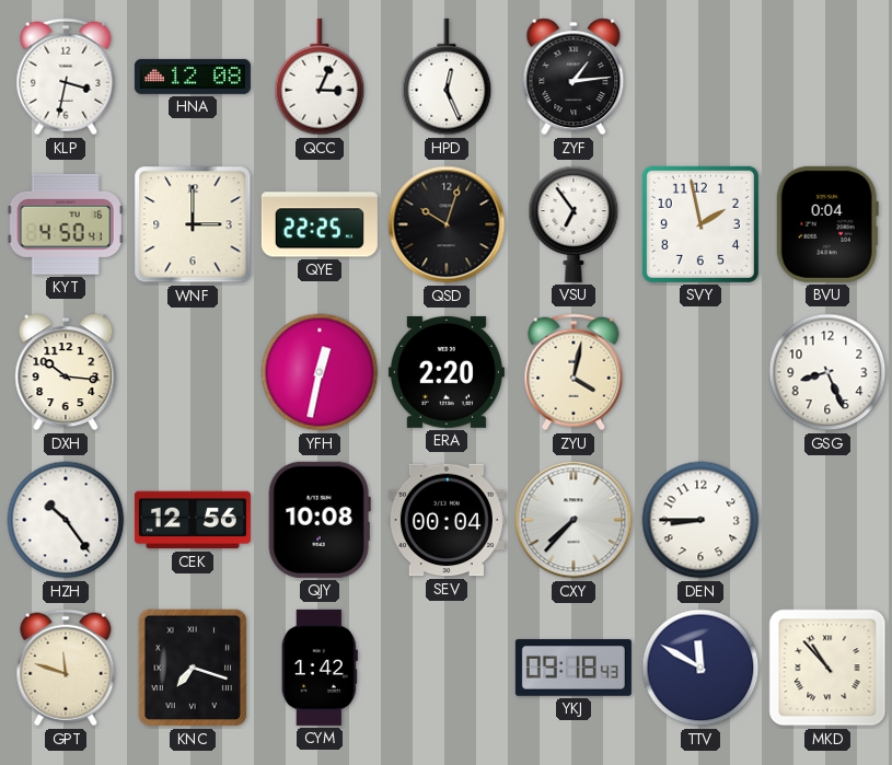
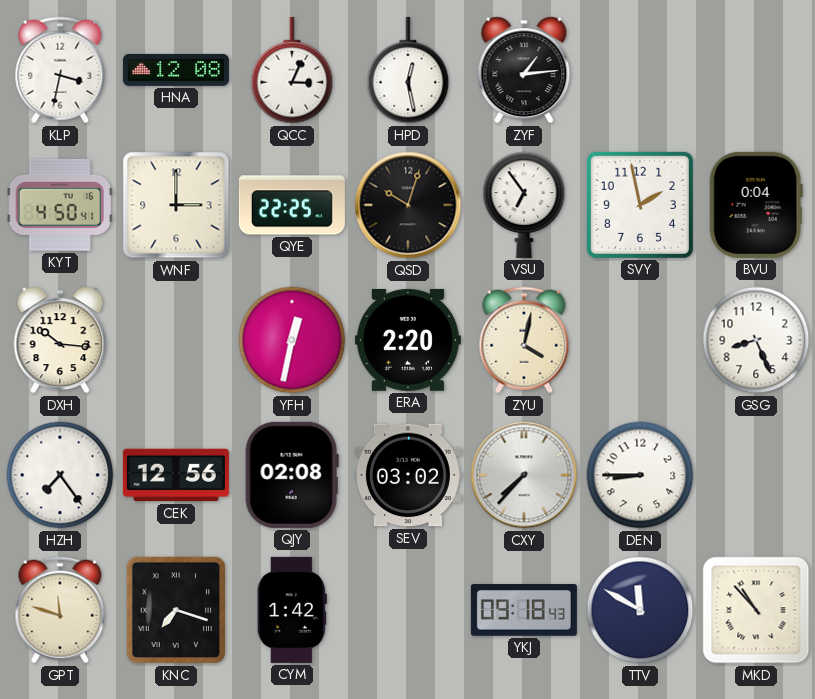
HPD: 12:26 -> 12:28 (408, 70)
HZH: 10:24 -> 7:24 (60, 475)
QJY: 10:08 -> 02:08 (292, 475)
SEV: 00:04 -> 03:02 (408, 475)
